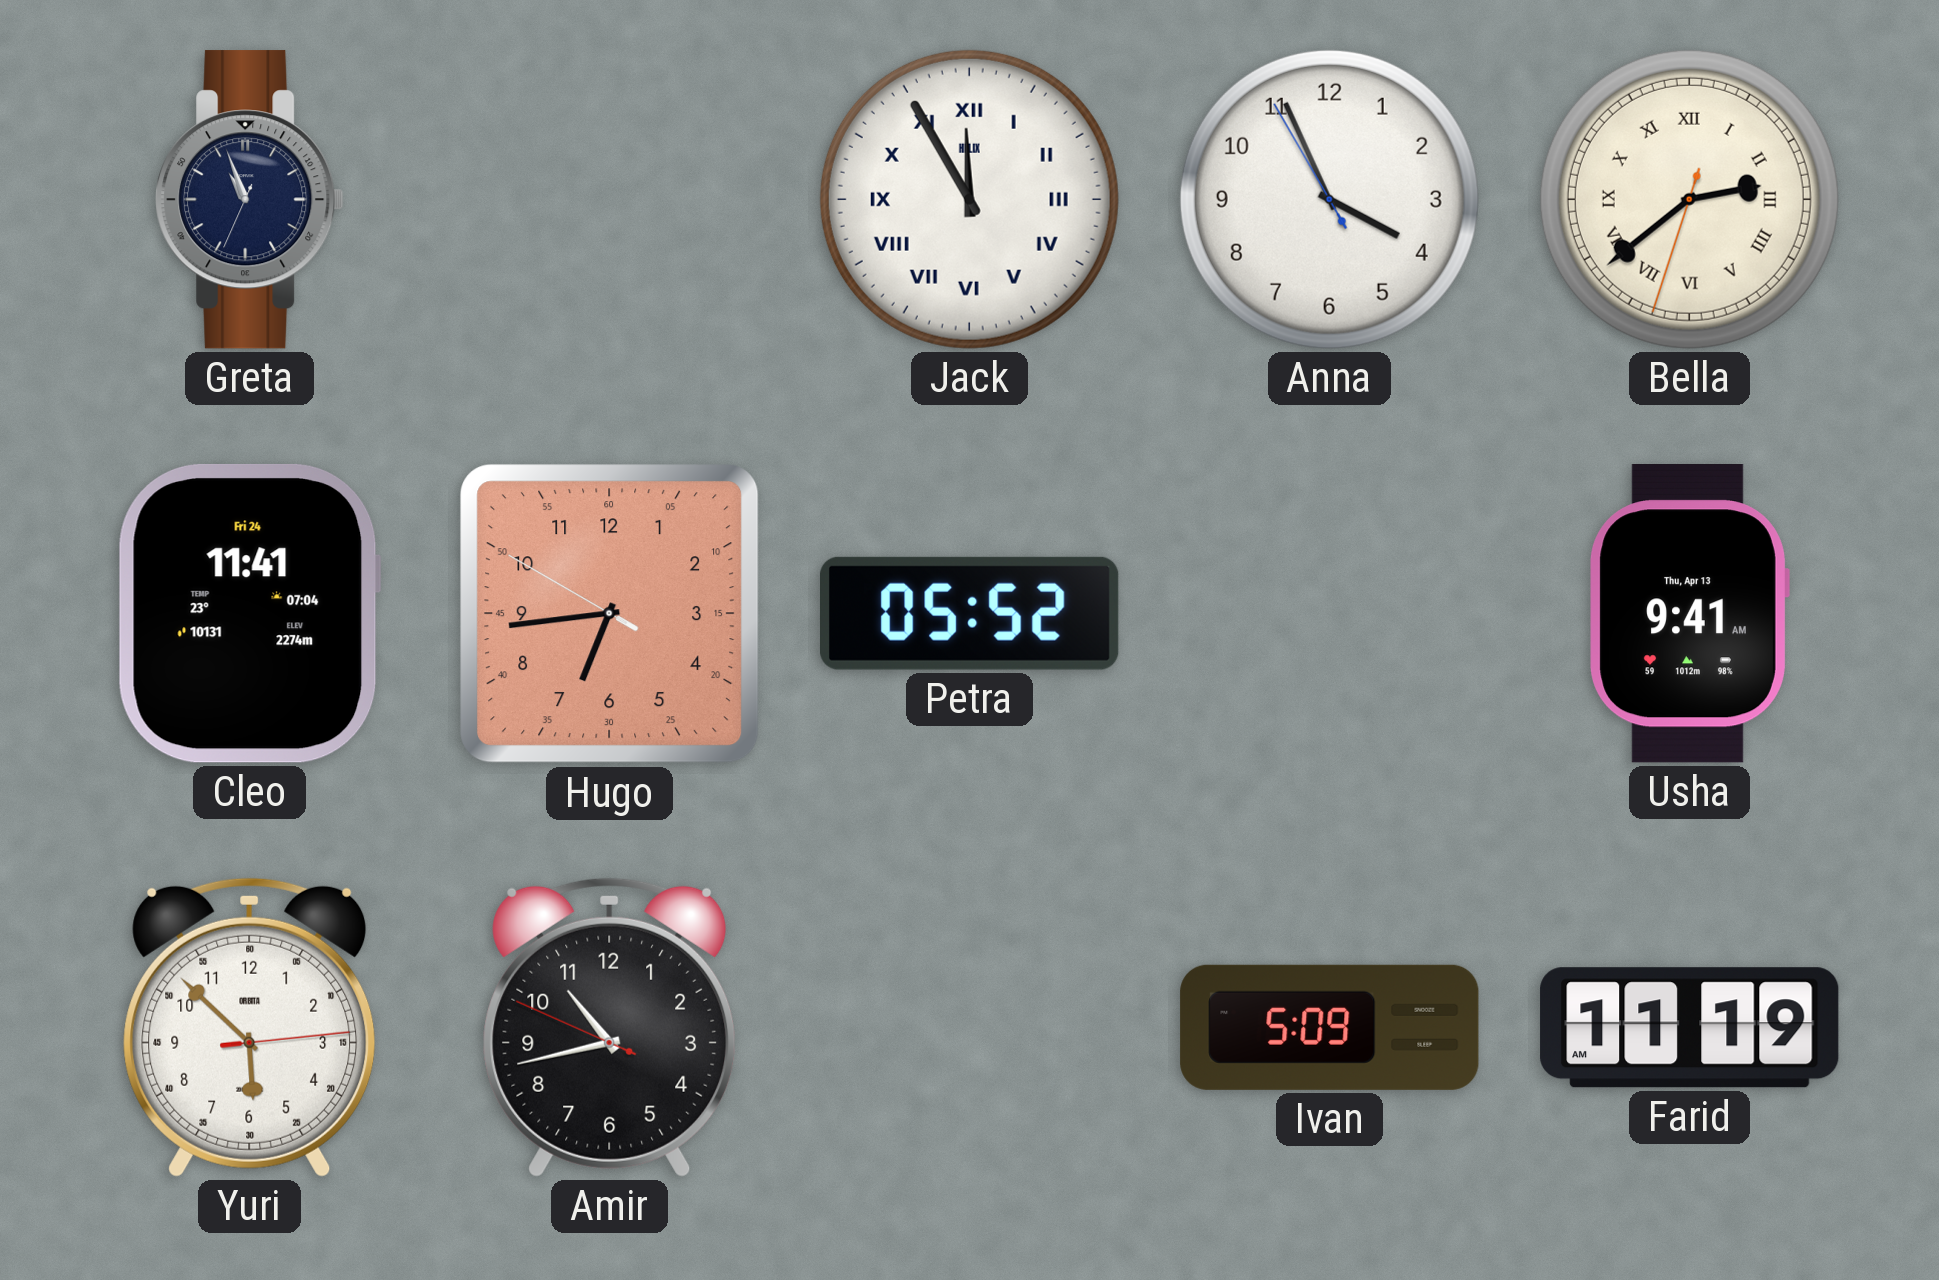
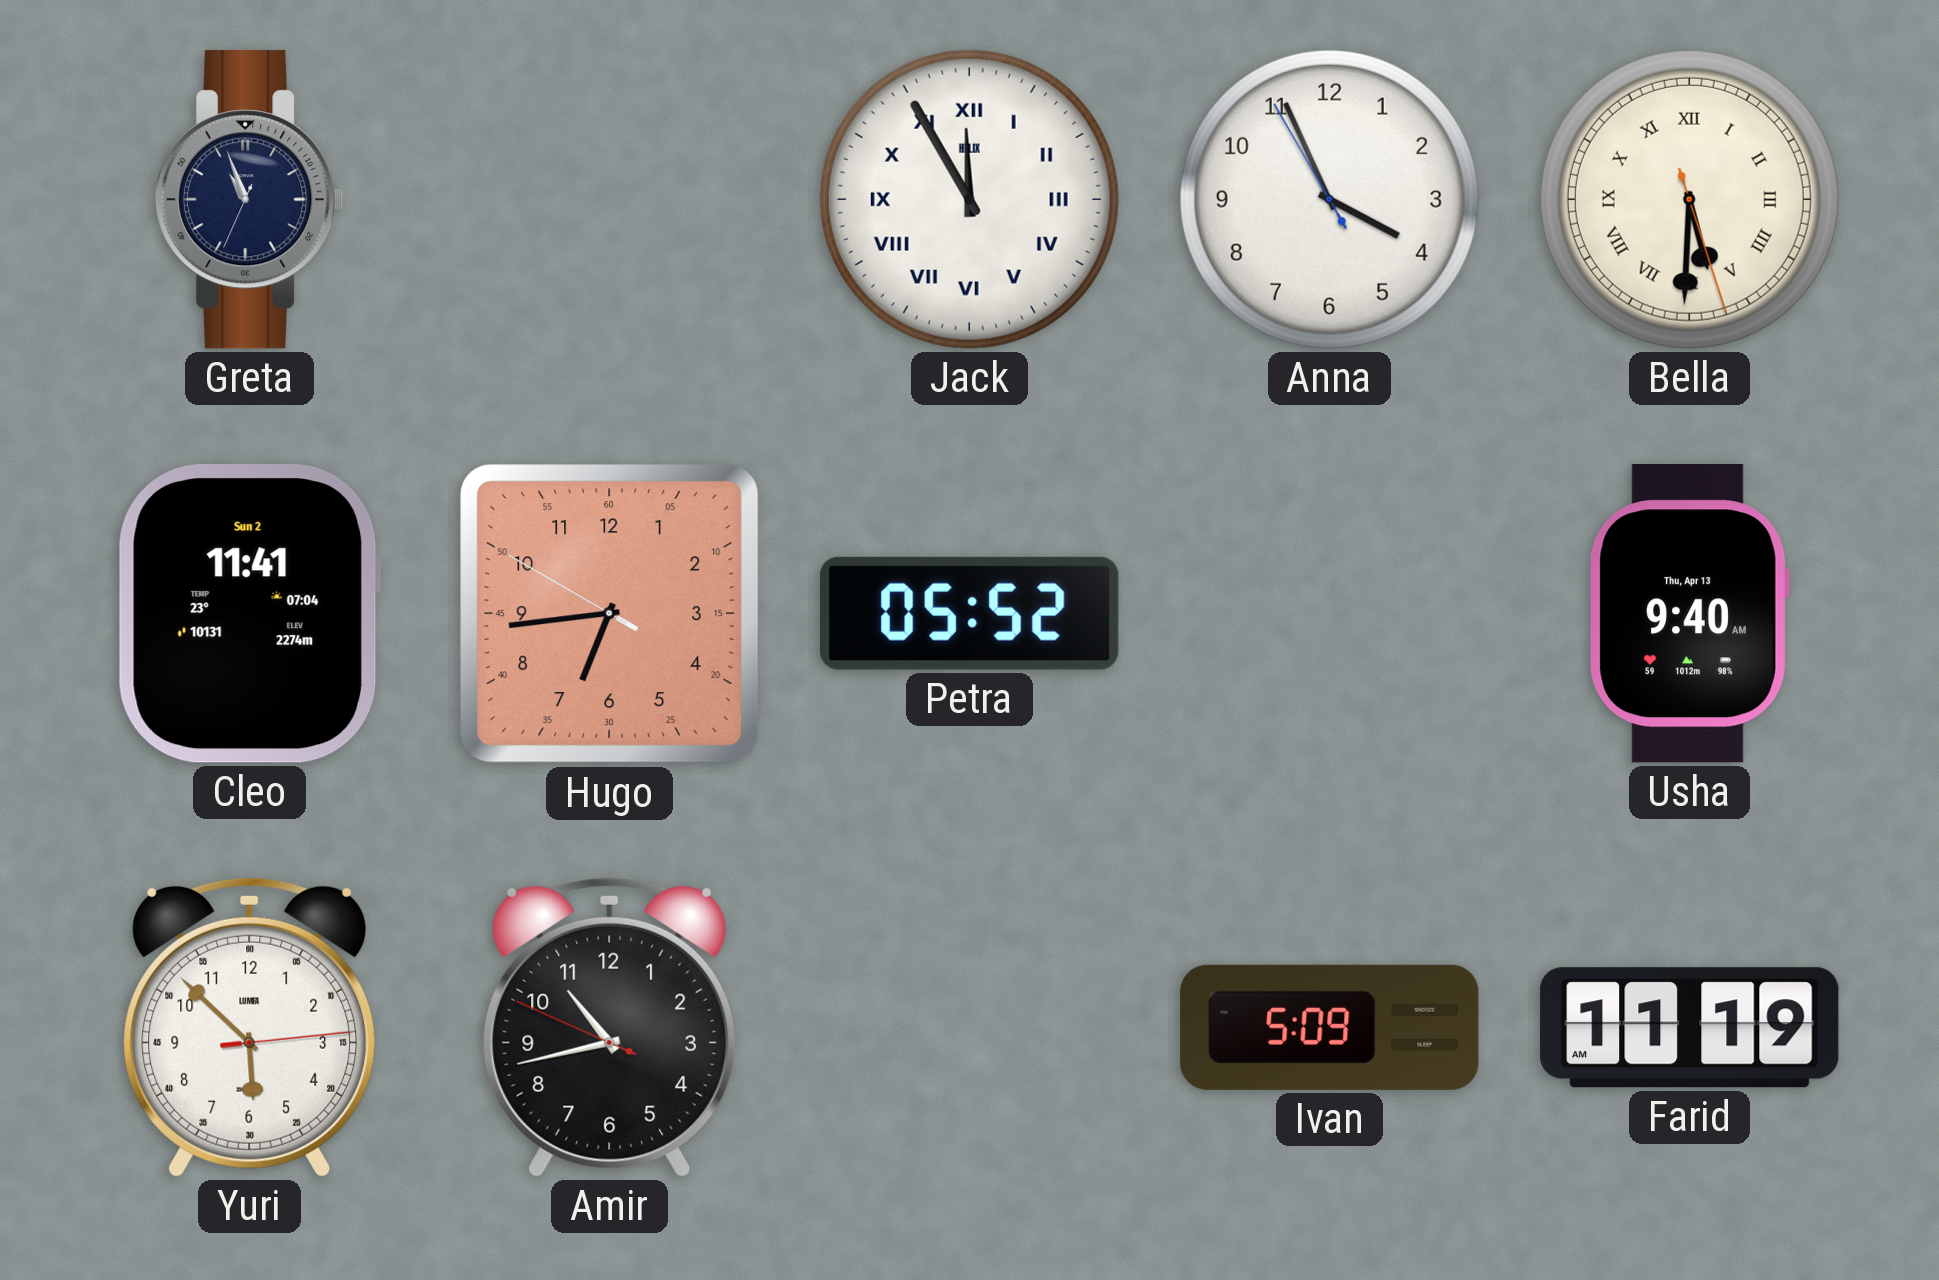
Bella: 2:38 -> 5:30 (1689, 199)
Cleo date: Fri 24 -> Sun 2 (249, 613)
Usha: 9:41 -> 9:40 (1689, 614)
Yuri brand: ORBITA -> LUMEA (250, 1027)
